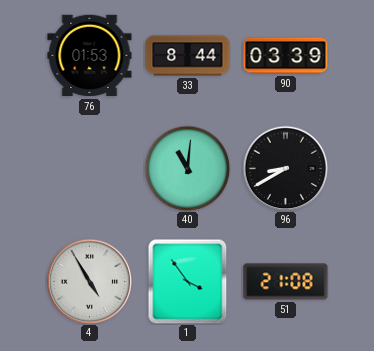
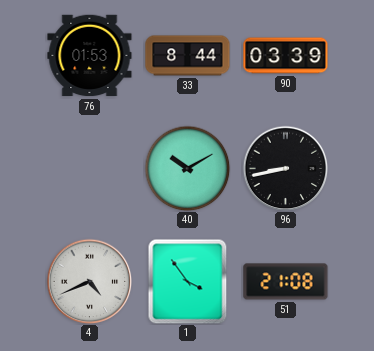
40: 11:01 -> 10:10 (187, 168)
96: 8:40 -> 8:43 (285, 168)
4: 4:55 -> 4:41 (89, 281)
